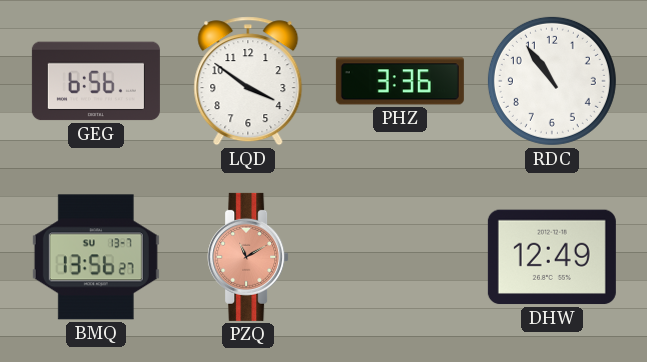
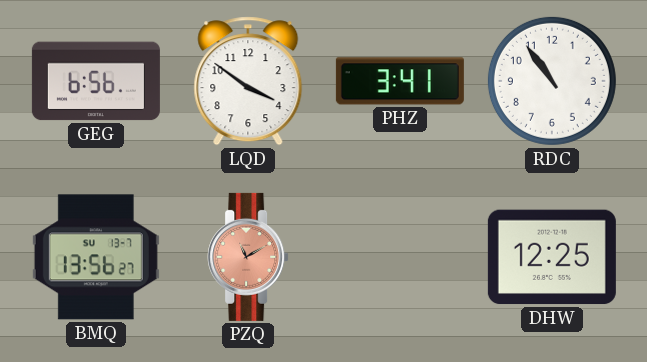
PHZ: 3:36 -> 3:41 (400, 81)
DHW: 12:49 -> 12:25 (552, 257)
